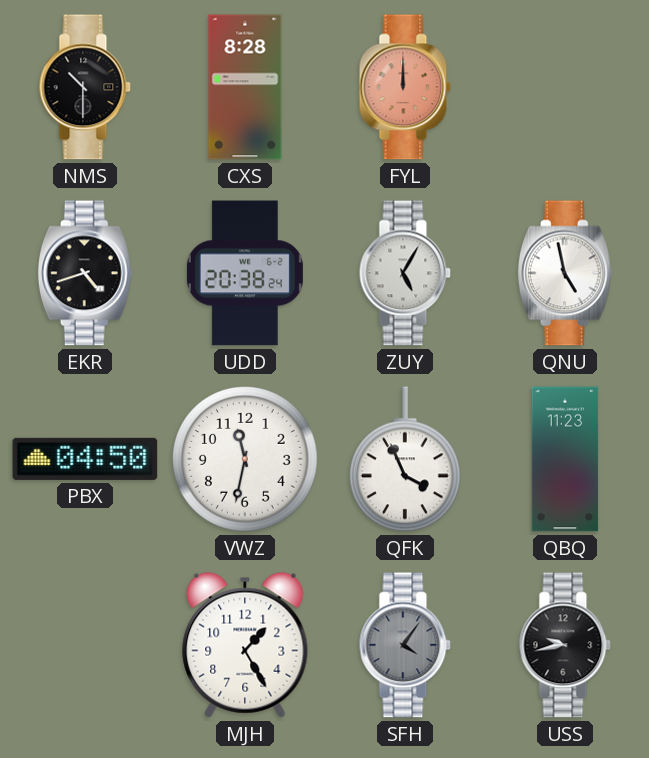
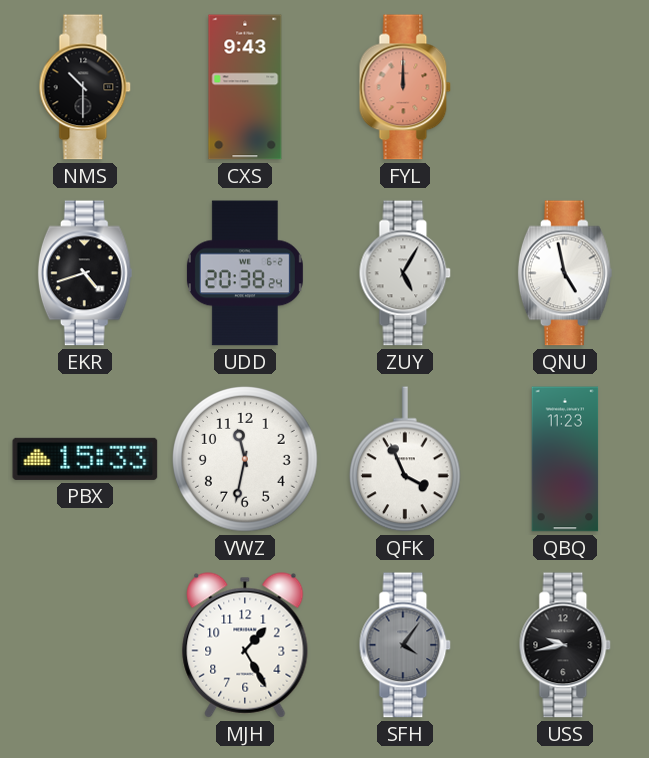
CXS: 8:28 -> 9:43 (245, 87)
PBX: 04:50 -> 15:33 (85, 459)
